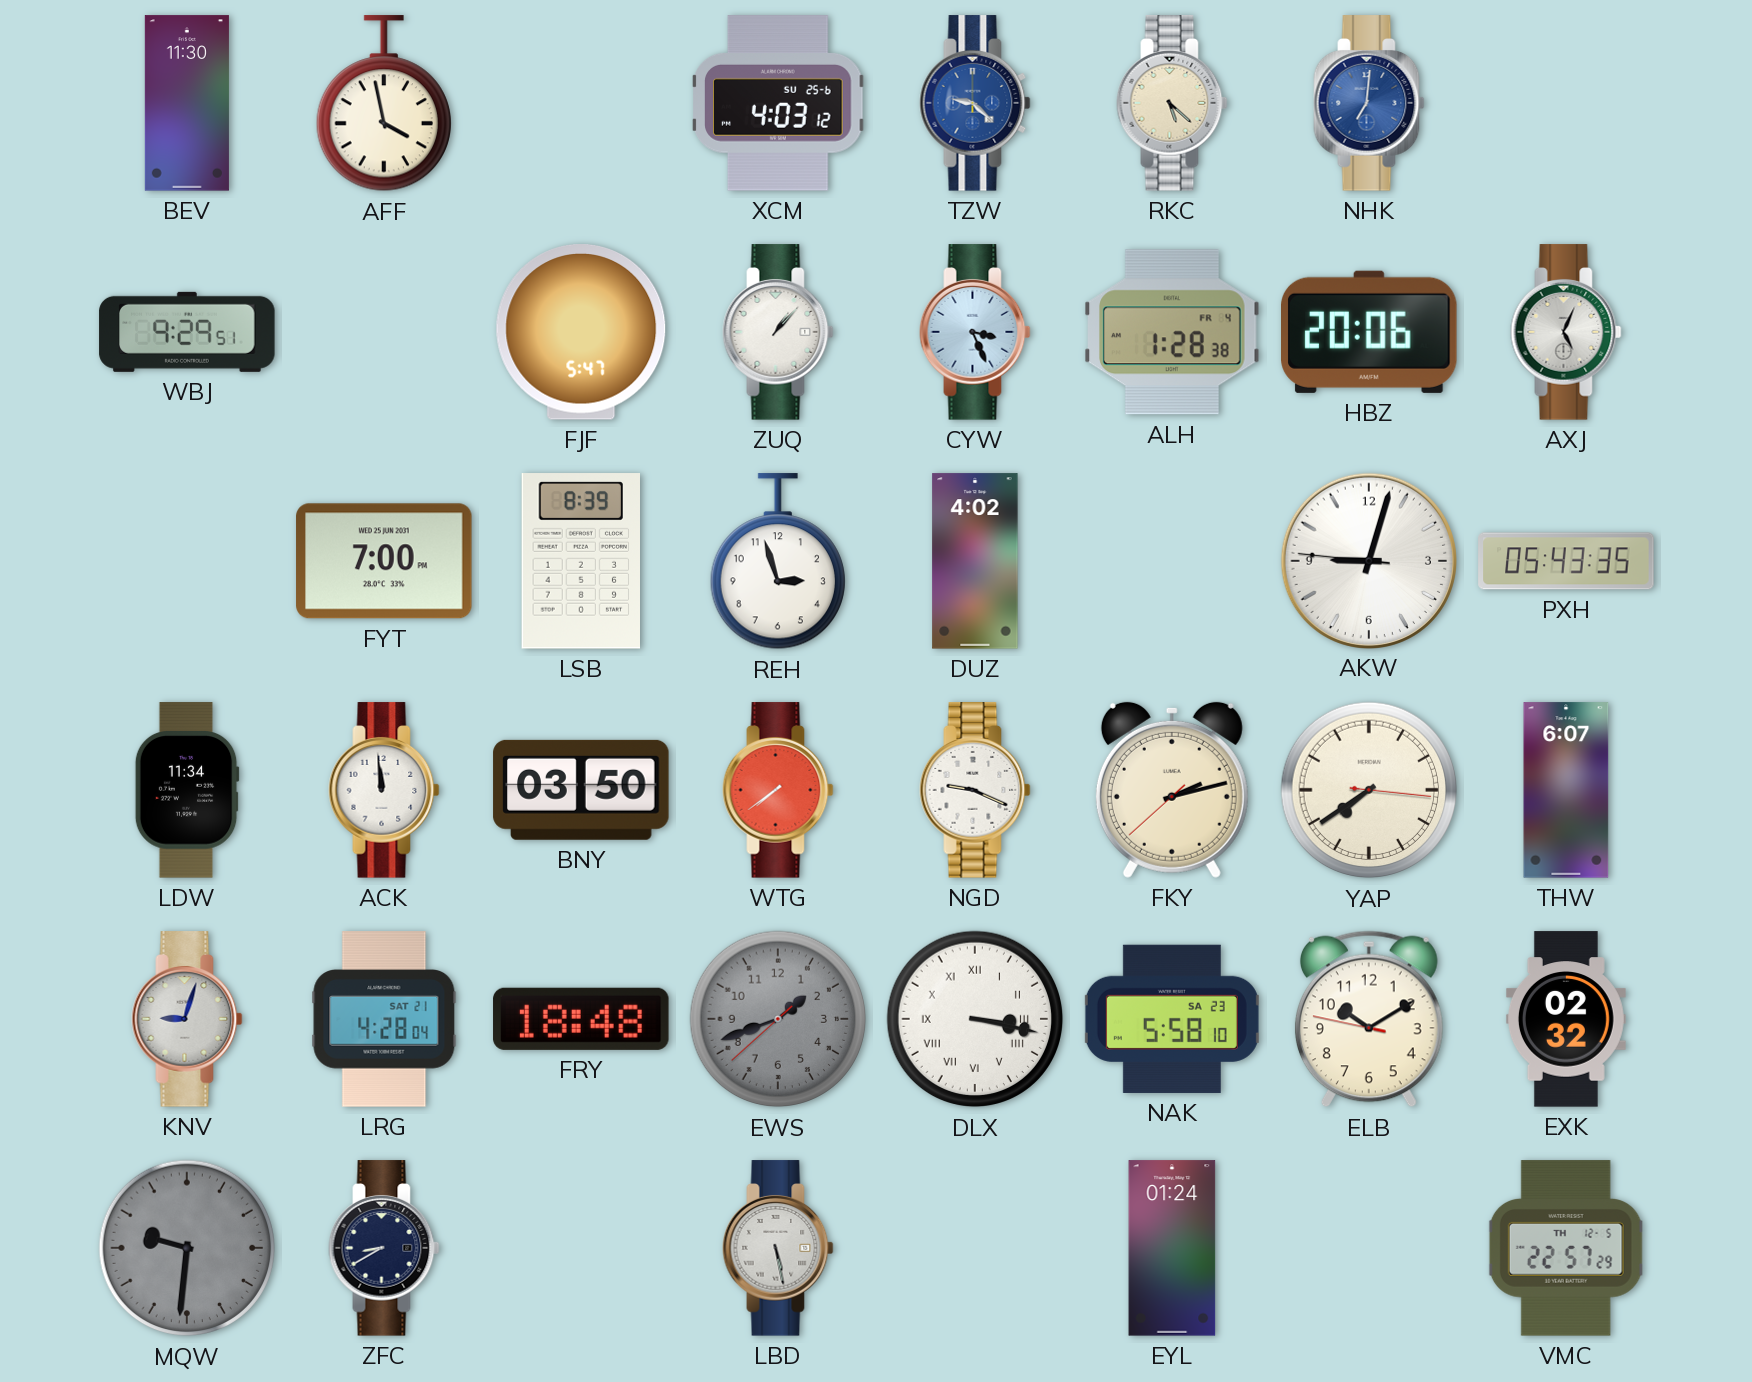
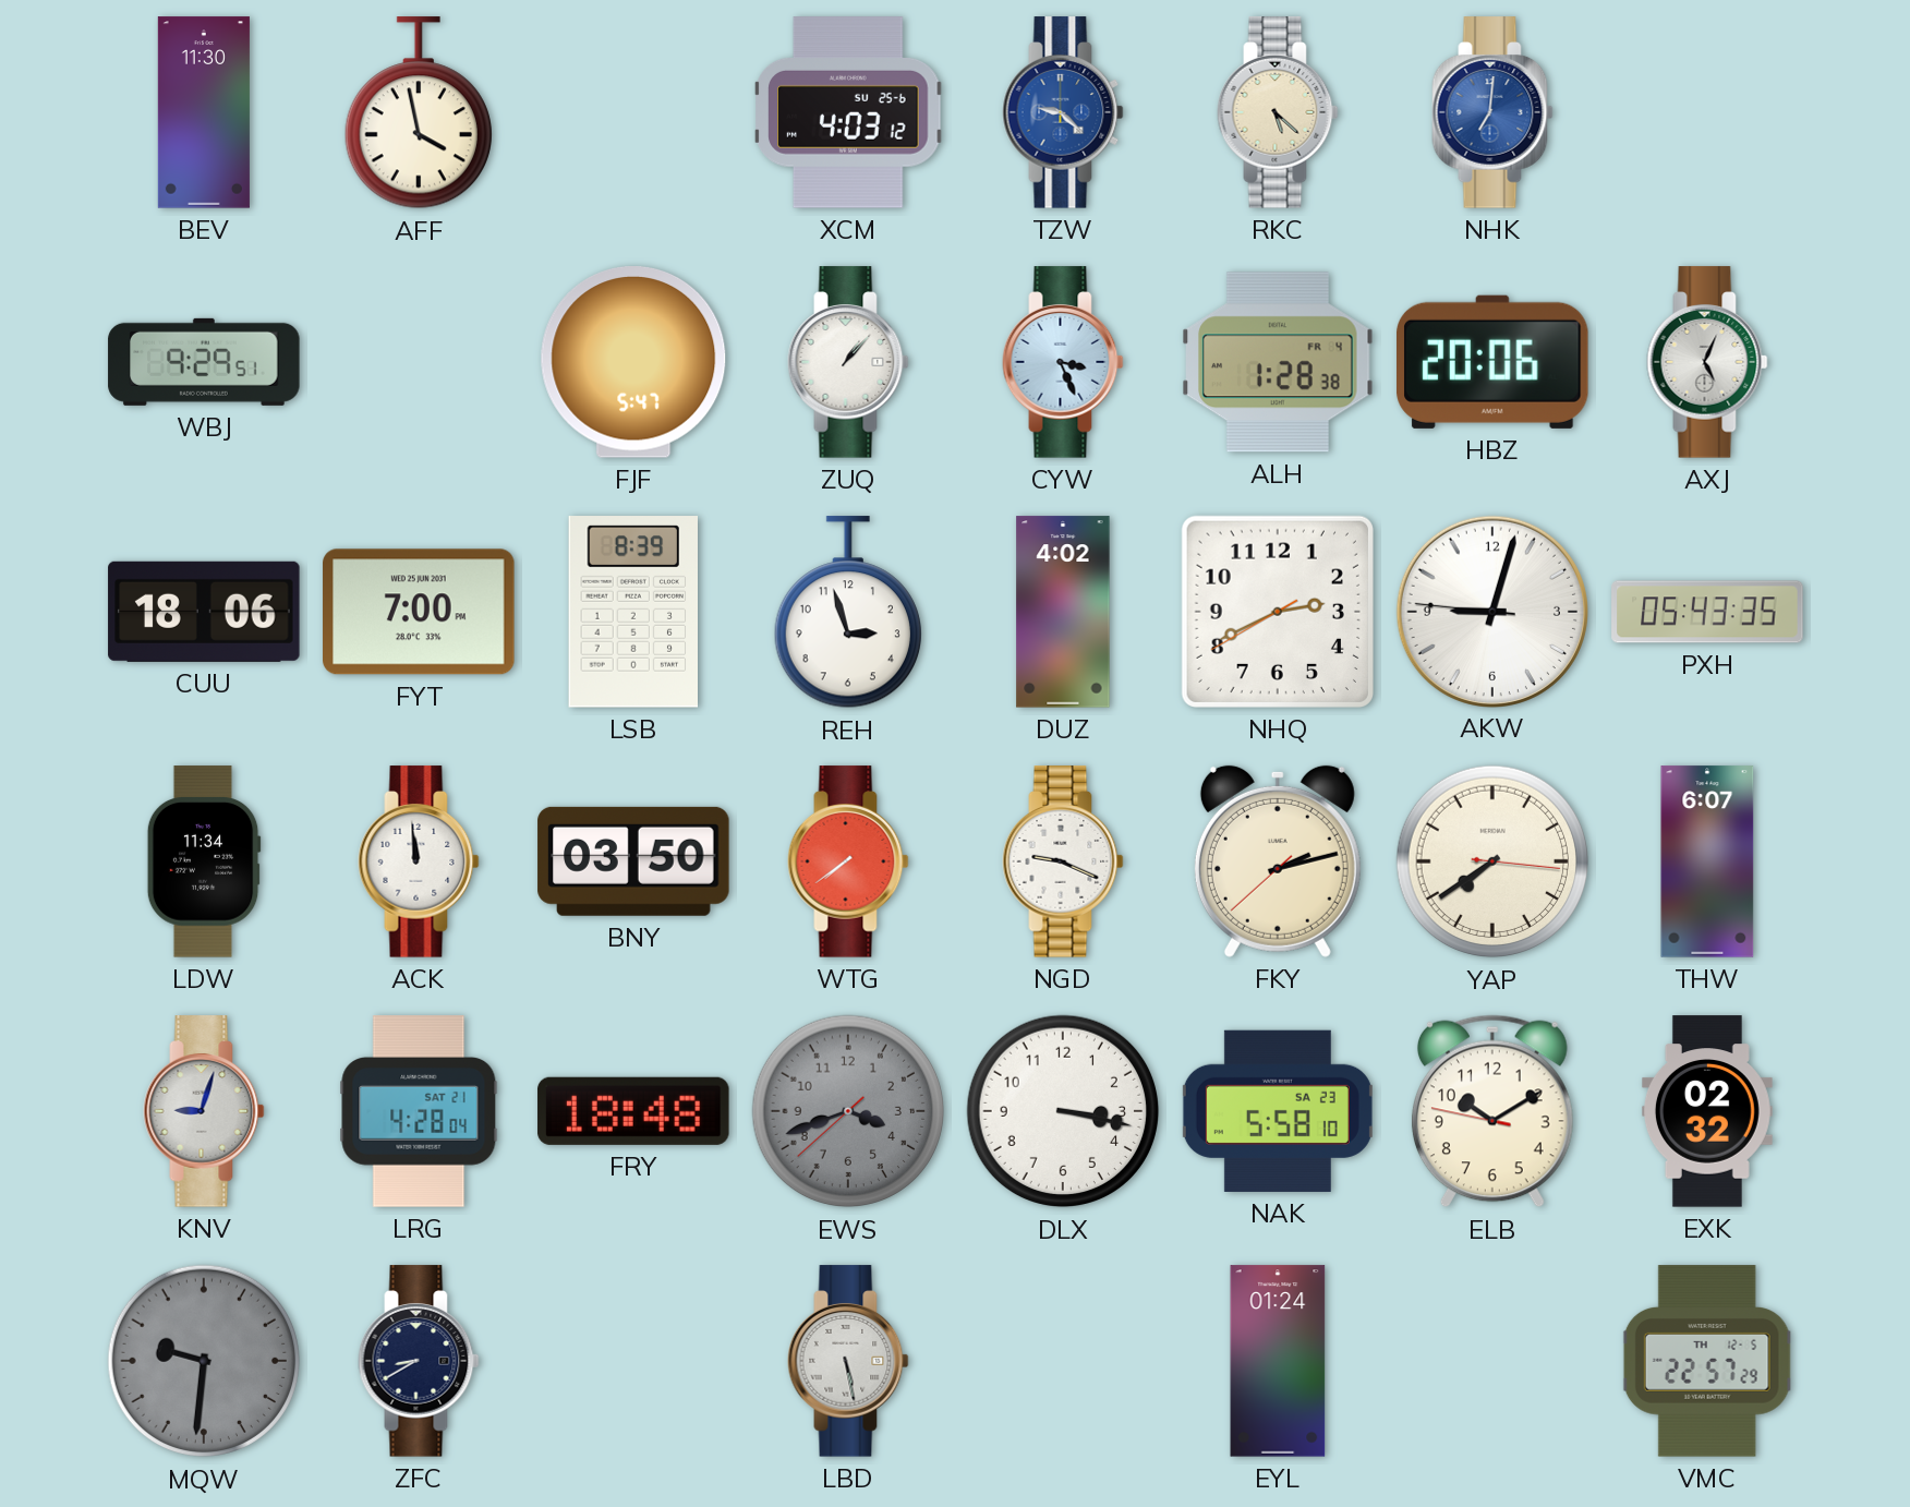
CUU: none -> 18:06 (204, 612)
NHQ: none -> 2:40 (1278, 612)
EWS: 1:41 -> 3:41 (848, 1111)
DLX numerals: Roman -> Arabic (1063, 1111)
